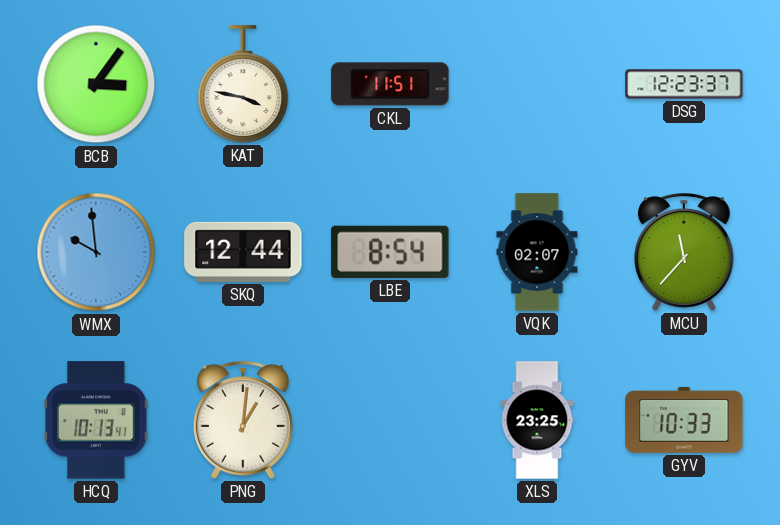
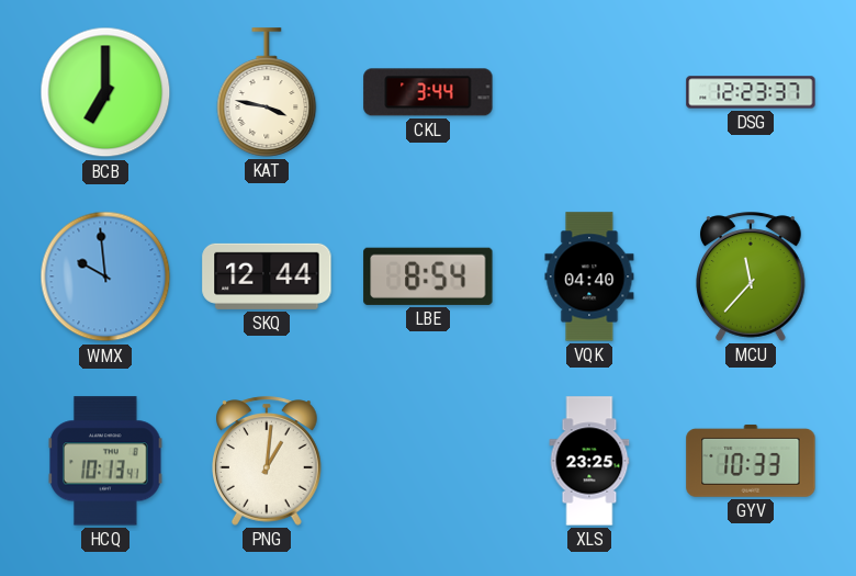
BCB: 3:06 -> 7:00 (105, 92)
CKL: 11:51 -> 3:44 (428, 92)
VQK: 02:07 -> 04:40 (589, 276)
